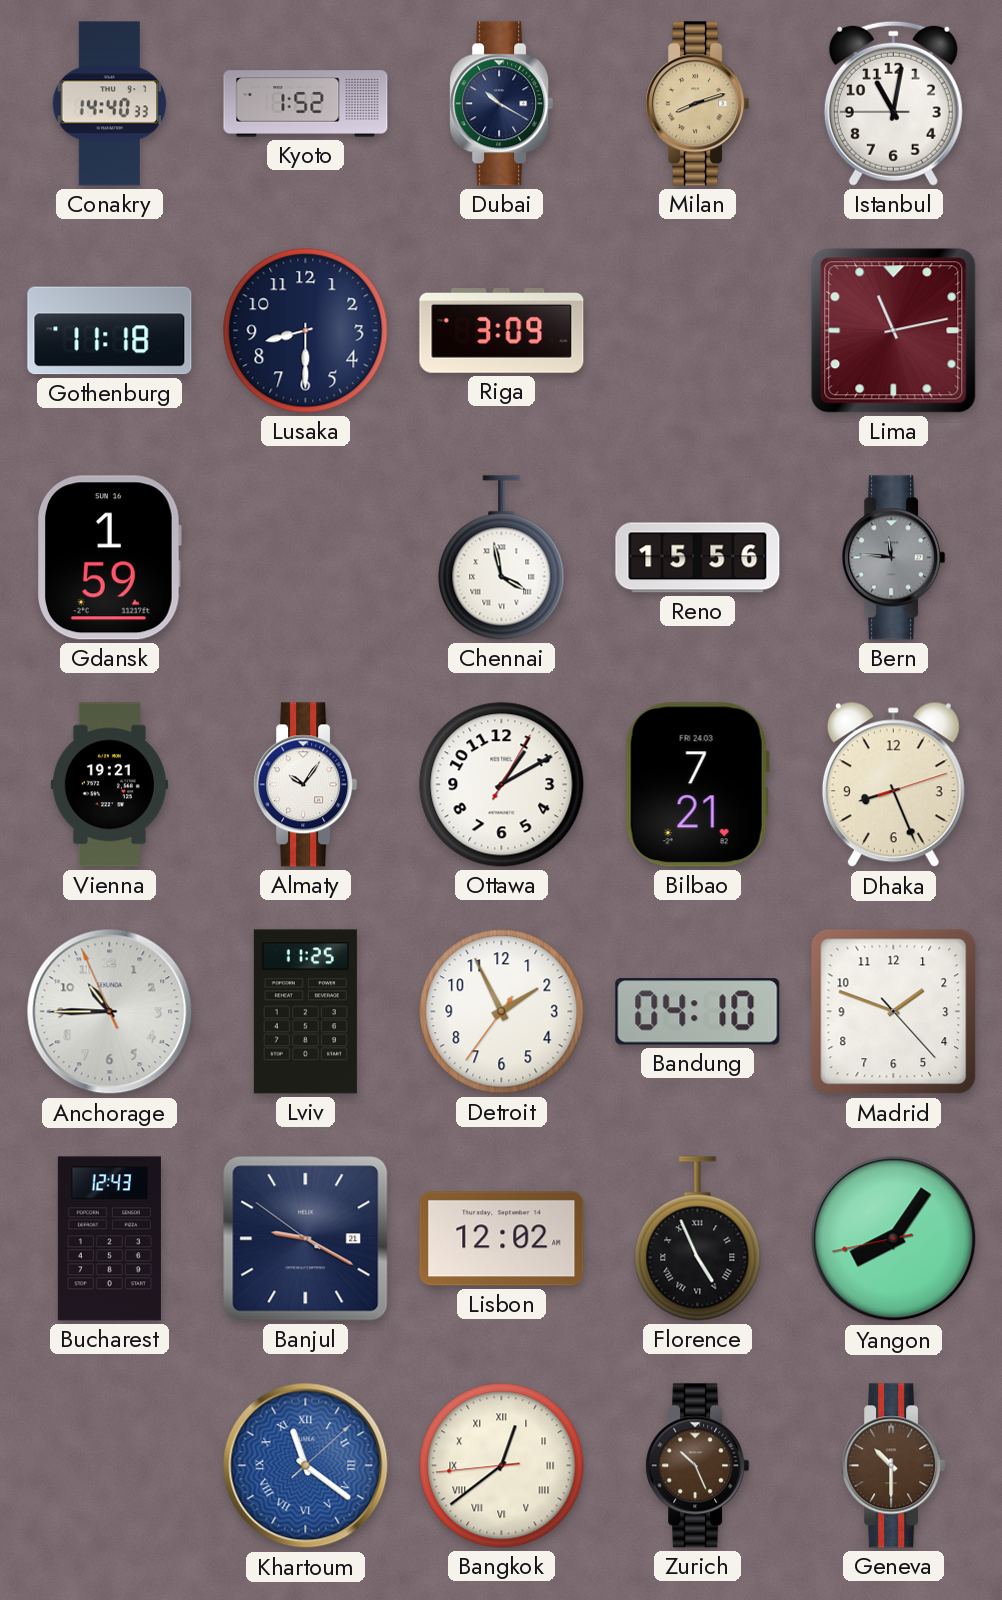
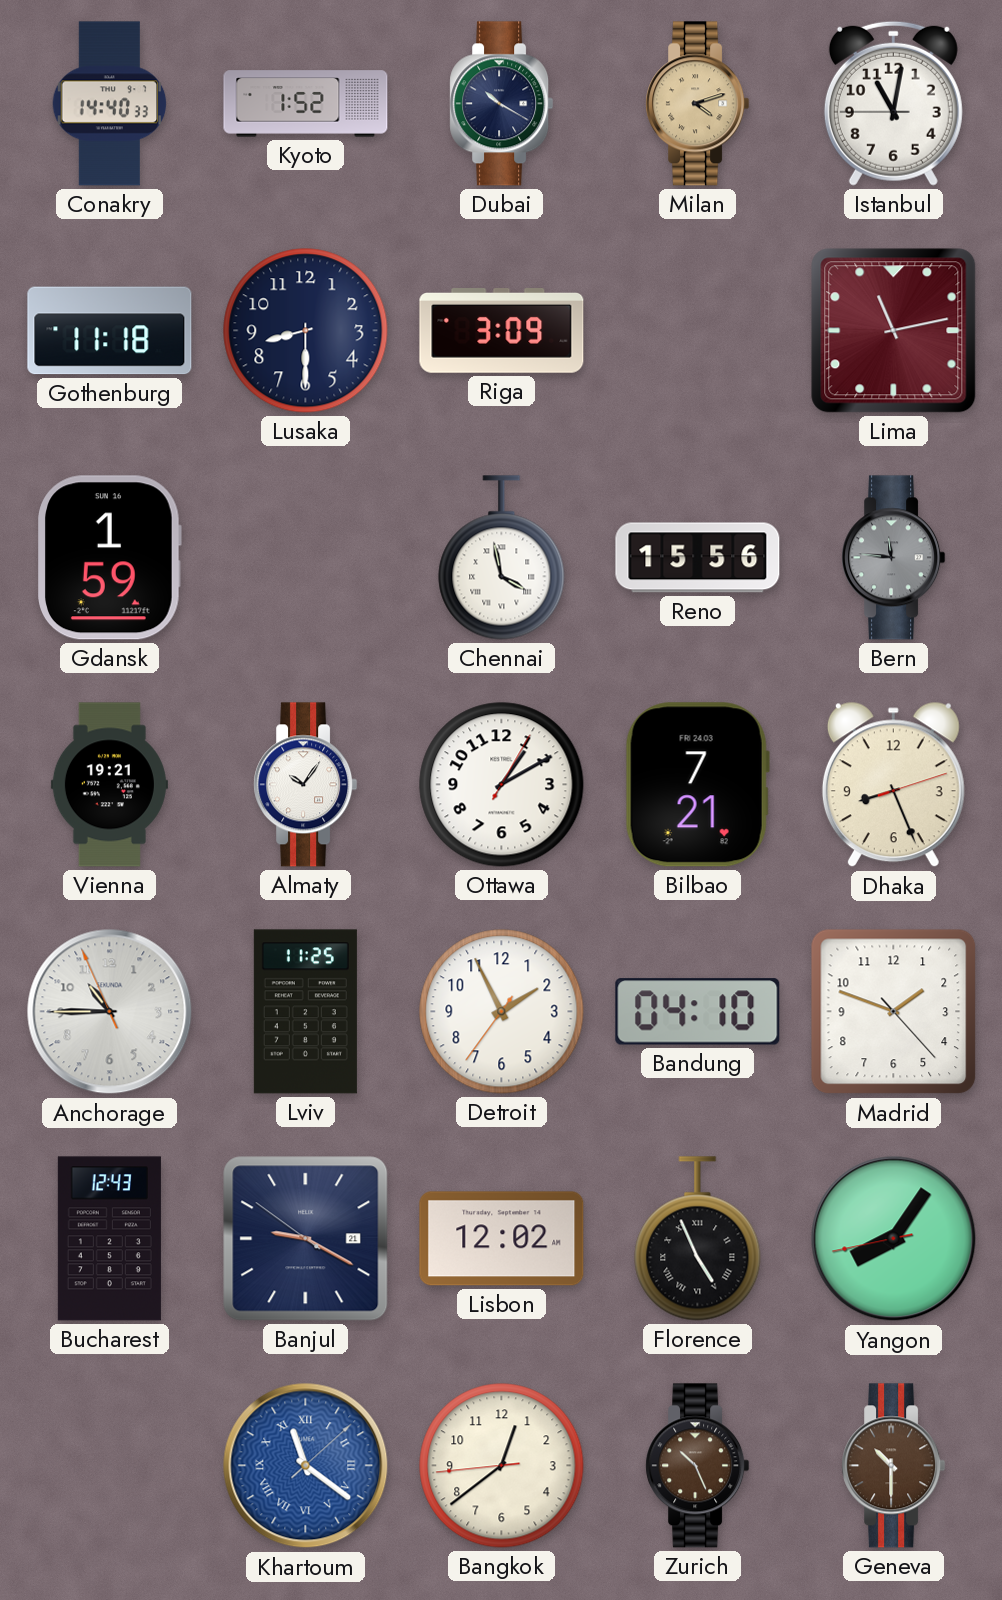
Milan: 8:12 -> 4:12 (698, 104)
Bangkok numerals: Roman -> Arabic (502, 1466)
